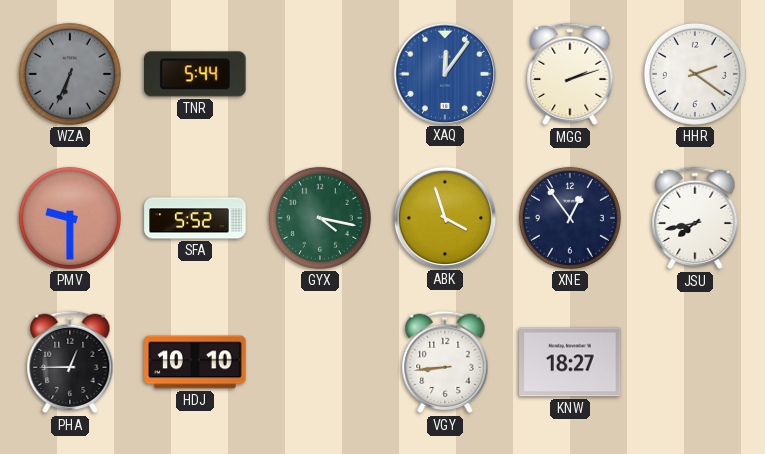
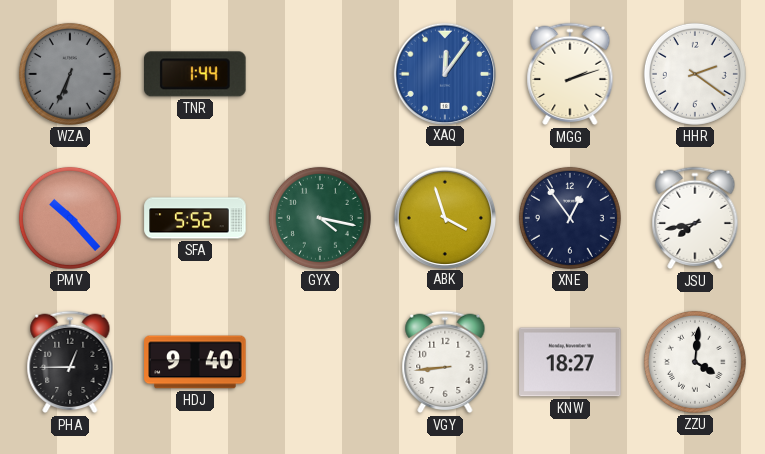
TNR: 5:44 -> 1:44 (196, 74)
PMV: 9:30 -> 10:23 (70, 218)
HDJ: 10:10 -> 9:40 (195, 362)
ZZU: none -> 4:01 (695, 362)
